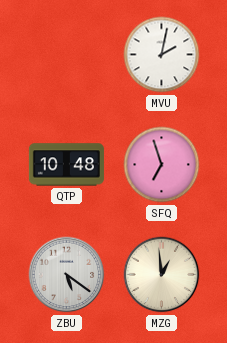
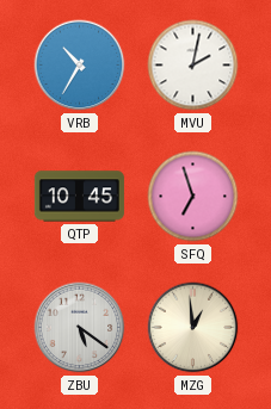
VRB: none -> 10:35 (80, 66)
QTP: 10:48 -> 10:45 (79, 197)
